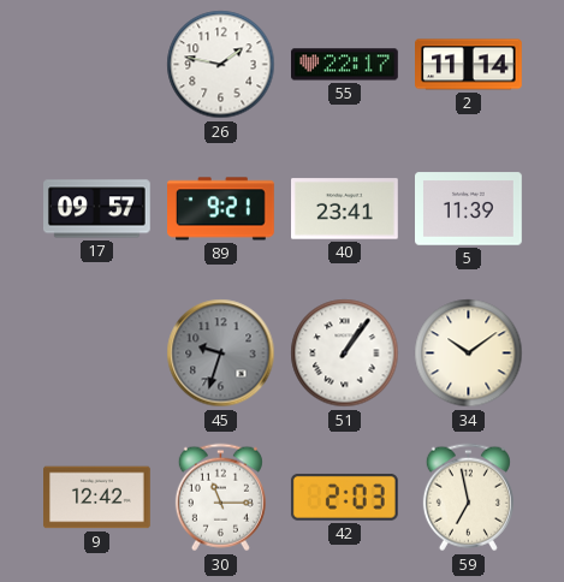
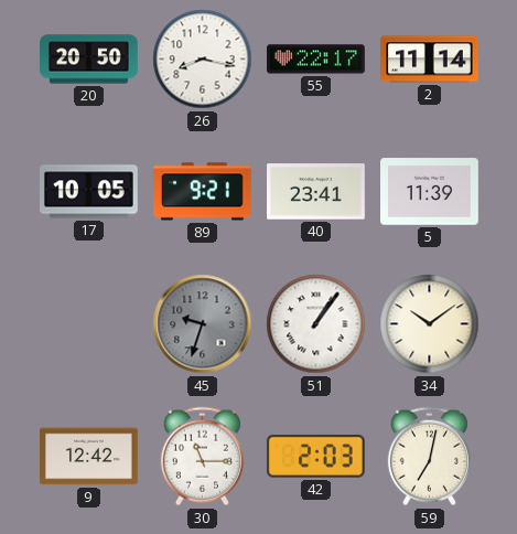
20: none -> 20:50 (89, 60)
26: 1:47 -> 8:17 (203, 60)
17: 09:57 -> 10:05 (89, 192)
59: 6:58 -> 7:02 (429, 457)
